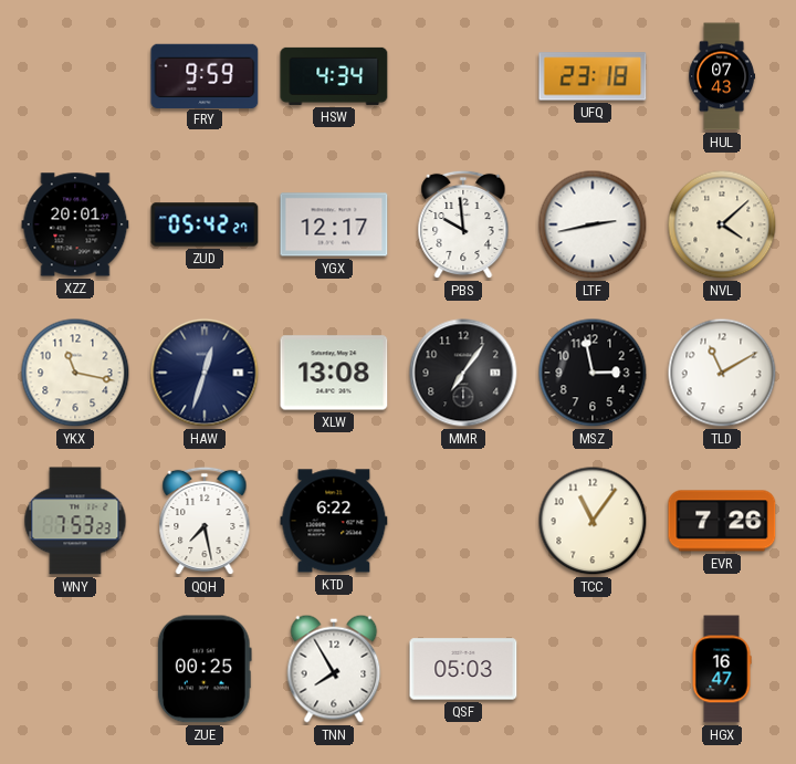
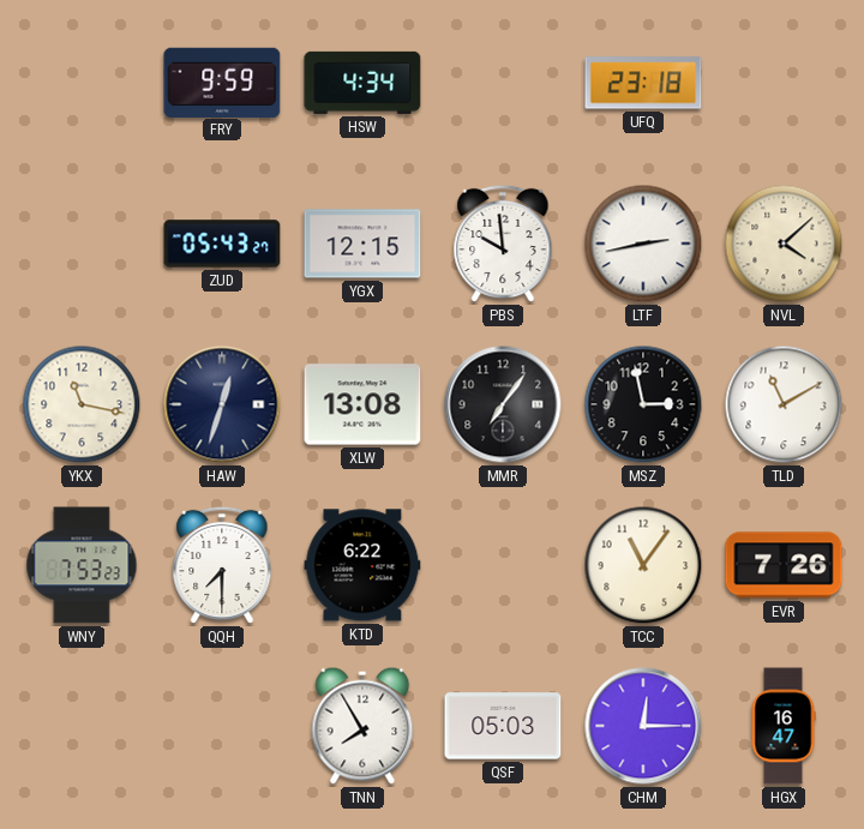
HUL: 07:43 -> none (722, 76)
XZZ: 20:01 -> none (75, 224)
ZUD: 05:42 -> 05:43 (222, 244)
YGX: 12:17 -> 12:15 (362, 244)
QQH: 7:28 -> 7:30 (222, 565)
ZUE: 00:25 -> none (205, 669)
CHM: none -> 12:15 (643, 726)
